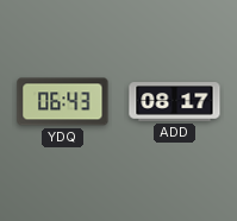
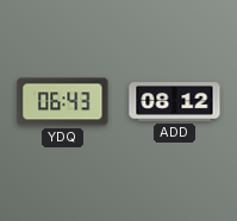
ADD: 08:17 -> 08:12 (175, 102)
